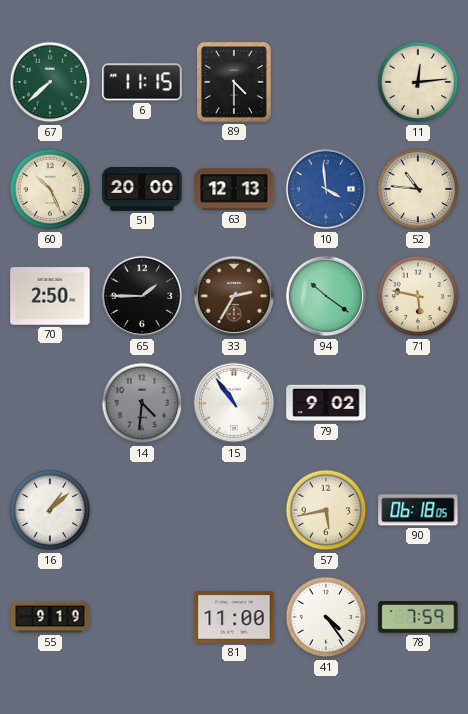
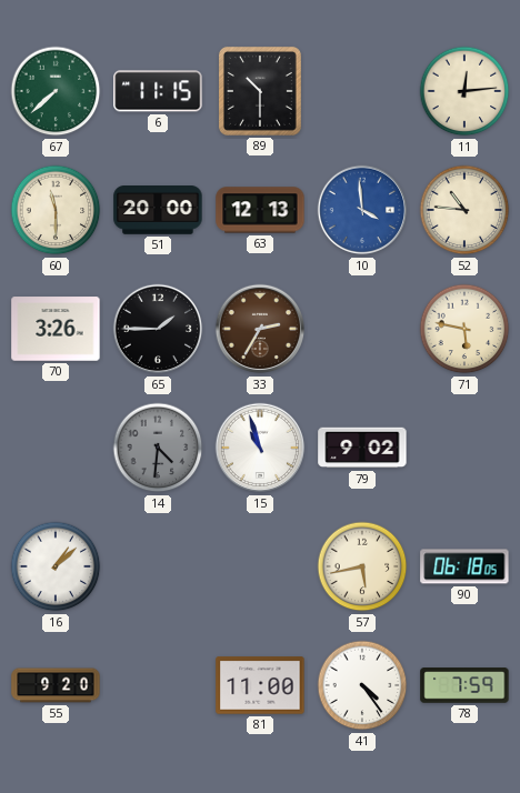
89: 4:30 -> 10:30 (260, 91)
60: 10:26 -> 11:30 (56, 210)
70: 2:50 -> 3:26 (56, 329)
94: 10:21 -> none (326, 296)
15: 10:54 -> 10:57 (260, 448)
55: 9:19 -> 9:20 (56, 685)
